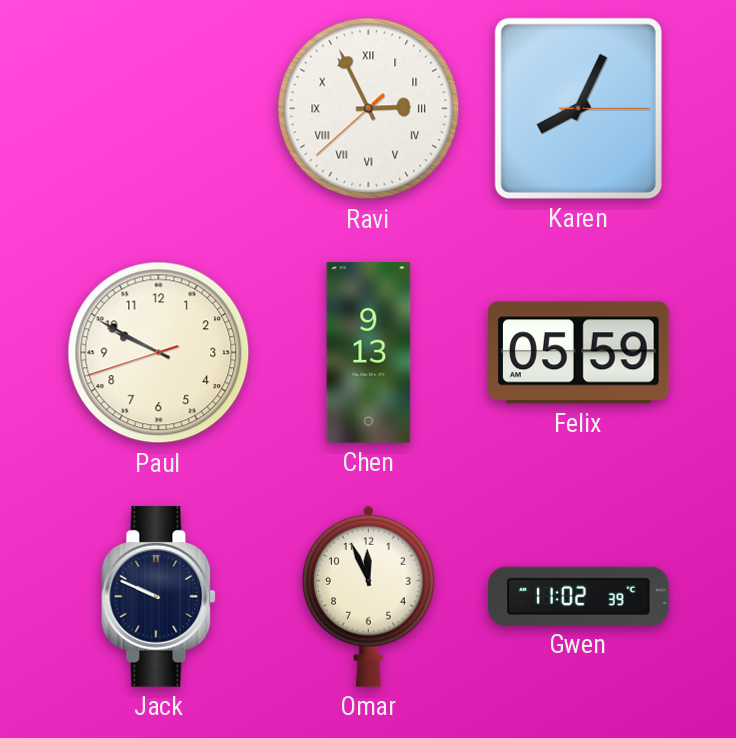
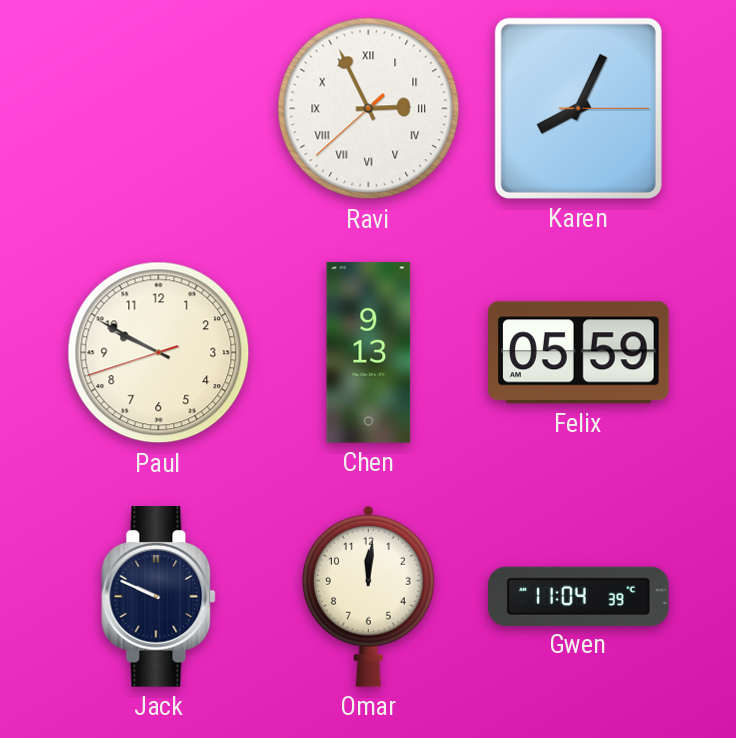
Omar: 11:56 -> 12:01 (368, 596)
Gwen: 11:02 -> 11:04 (579, 596)
